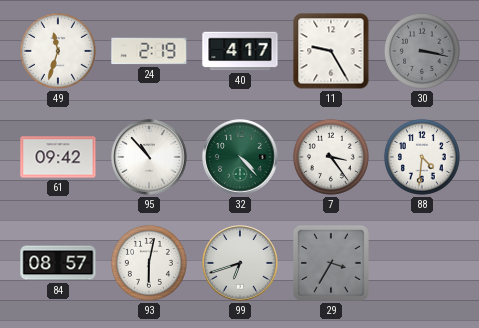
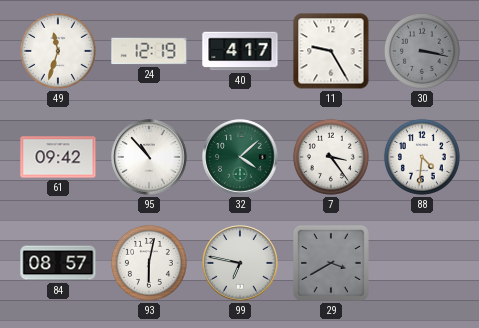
24: 2:19 -> 12:19 (149, 51)
32: 4:23 -> 4:08 (240, 157)
99: 6:42 -> 6:47 (240, 263)
29: 3:35 -> 3:40 (331, 263)
